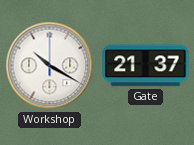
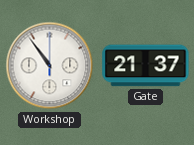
Workshop: 10:20 -> 10:54 (50, 66)
